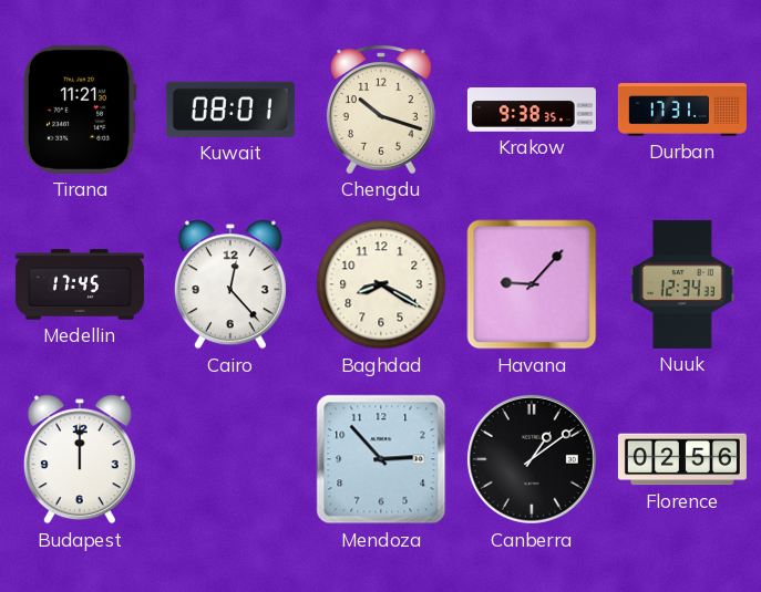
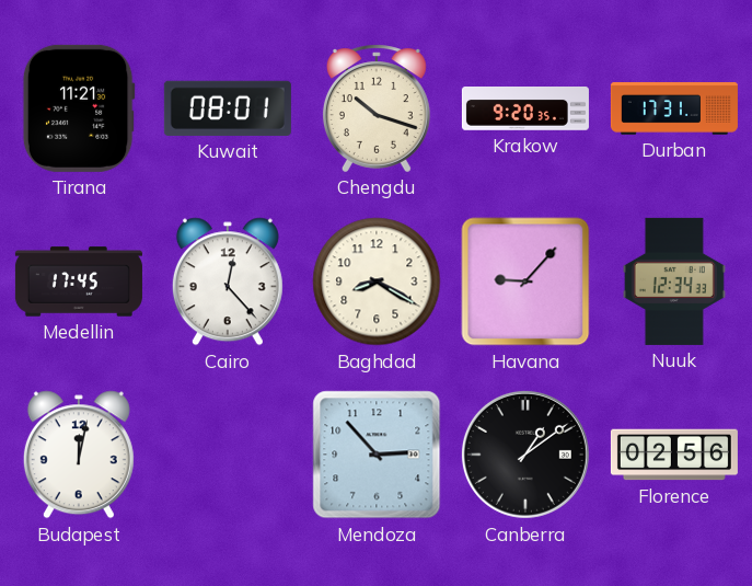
Krakow: 9:38 -> 9:20 (525, 108)
Budapest: 12:00 -> 12:02 (79, 455)
